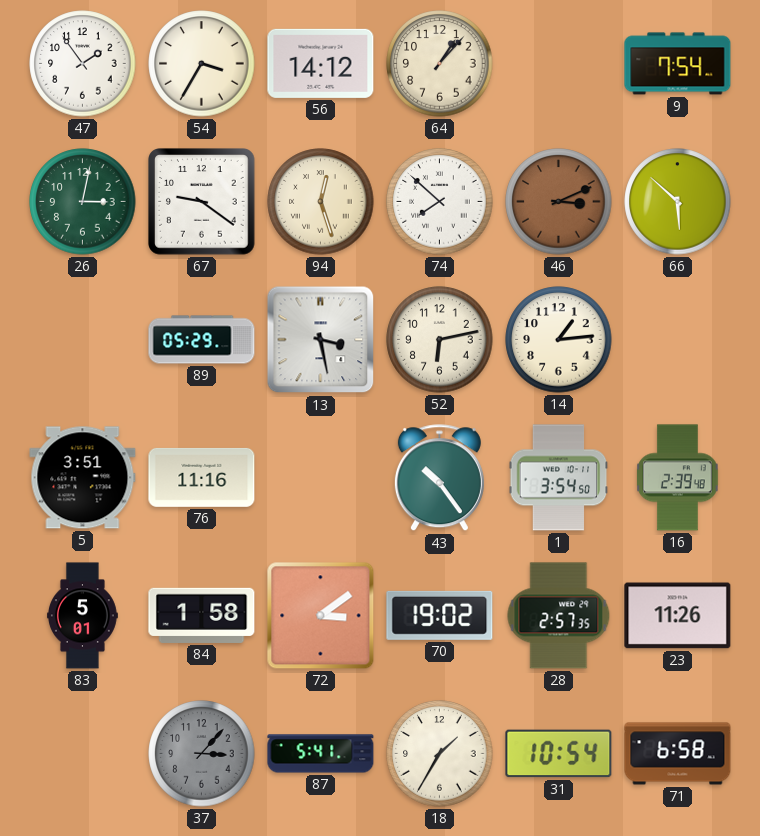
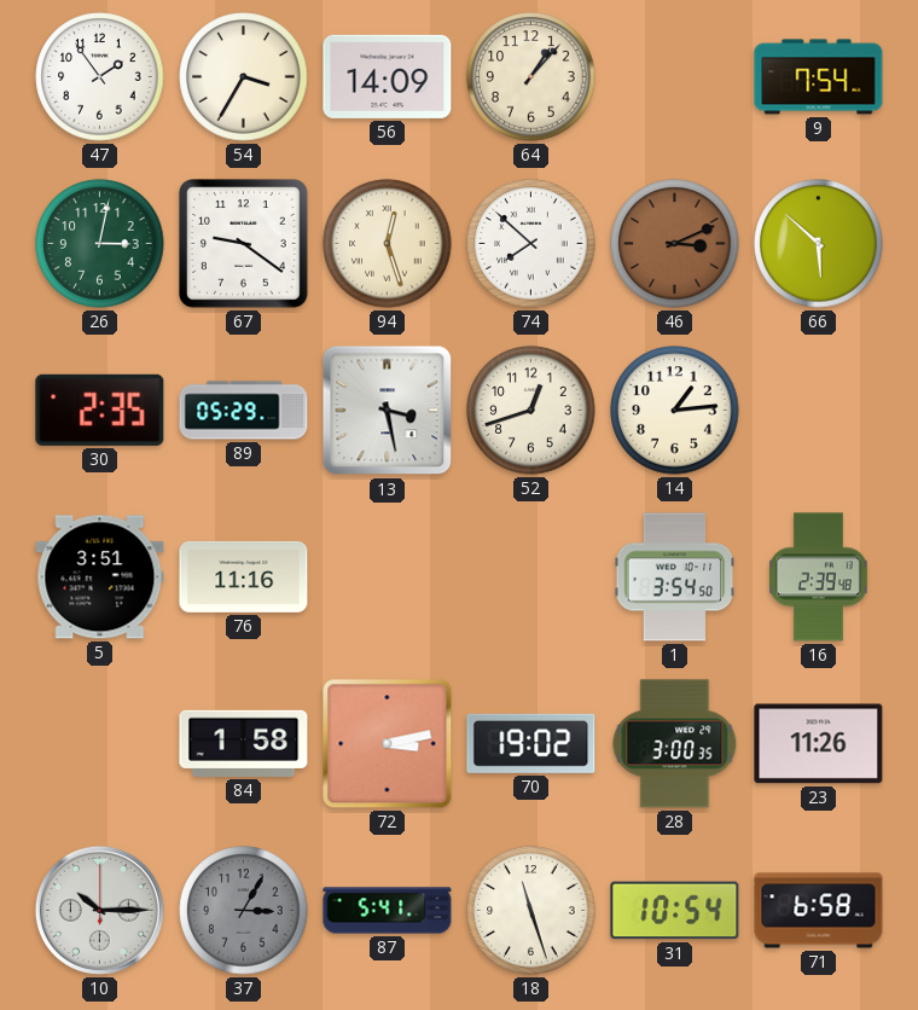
56: 14:12 -> 14:09 (388, 76)
30: none -> 2:35 (100, 410)
52: 6:13 -> 12:42 (531, 411)
43: 10:24 -> none (439, 478)
83: 5:01 -> none (82, 616)
72: 3:09 -> 3:13 (388, 744)
28: 2:57 -> 3:00 (675, 744)
10: none -> 10:15 (99, 910)
37: 3:07 -> 3:05 (244, 911)
18: 1:35 -> 11:27 (531, 911)
